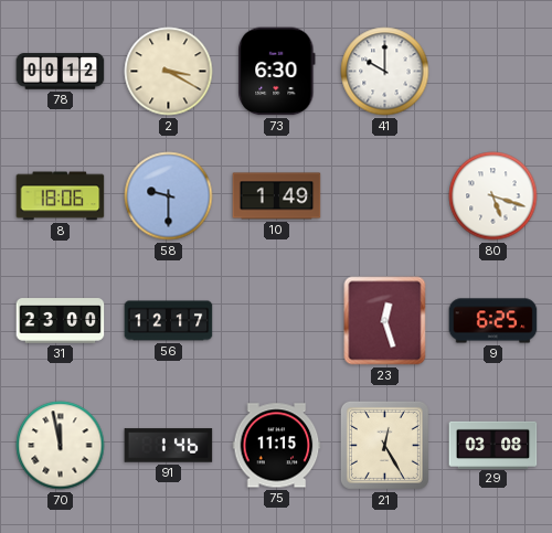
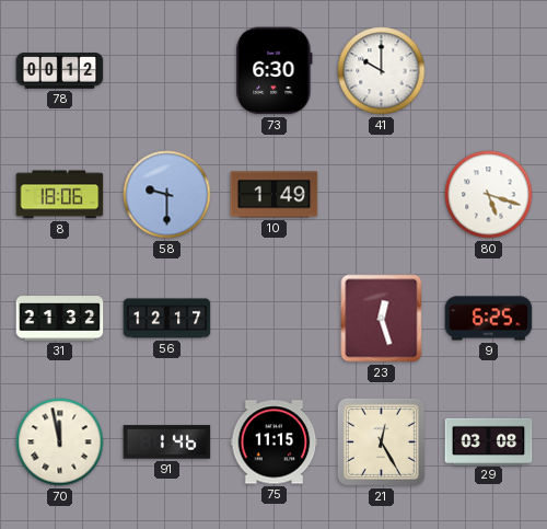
2: 3:20 -> none (169, 72)
31: 23:00 -> 21:32 (60, 319)
